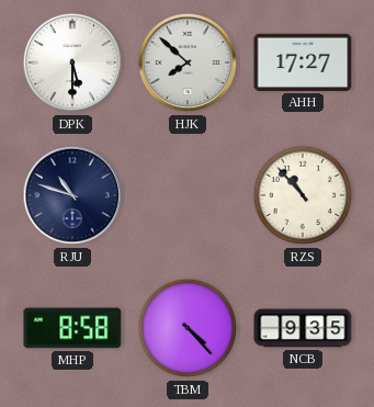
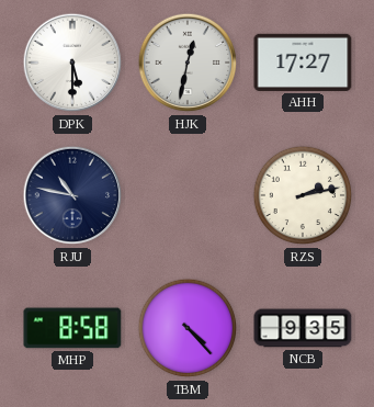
HJK: 7:52 -> 12:32 (188, 63)
RJU: 10:48 -> 10:47 (72, 195)
RZS: 10:53 -> 2:13 (303, 195)
